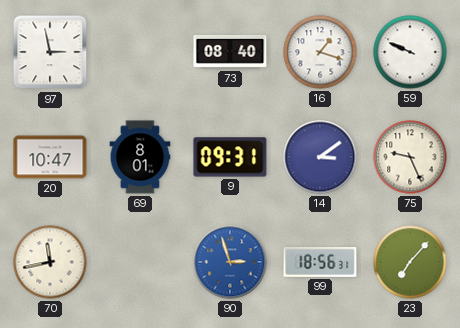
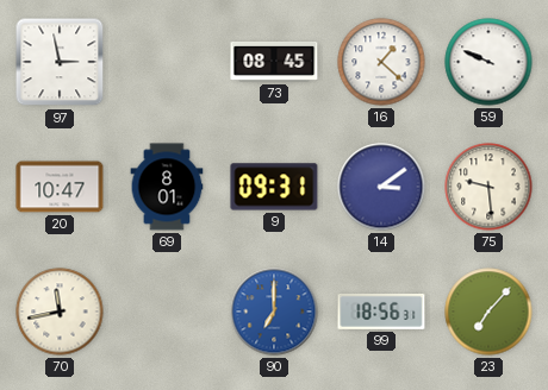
73: 08:40 -> 08:45 (274, 62)
16: 1:18 -> 1:22 (381, 62)
75: 9:26 -> 9:29 (488, 187)
90: 2:57 -> 7:00 (274, 312)
